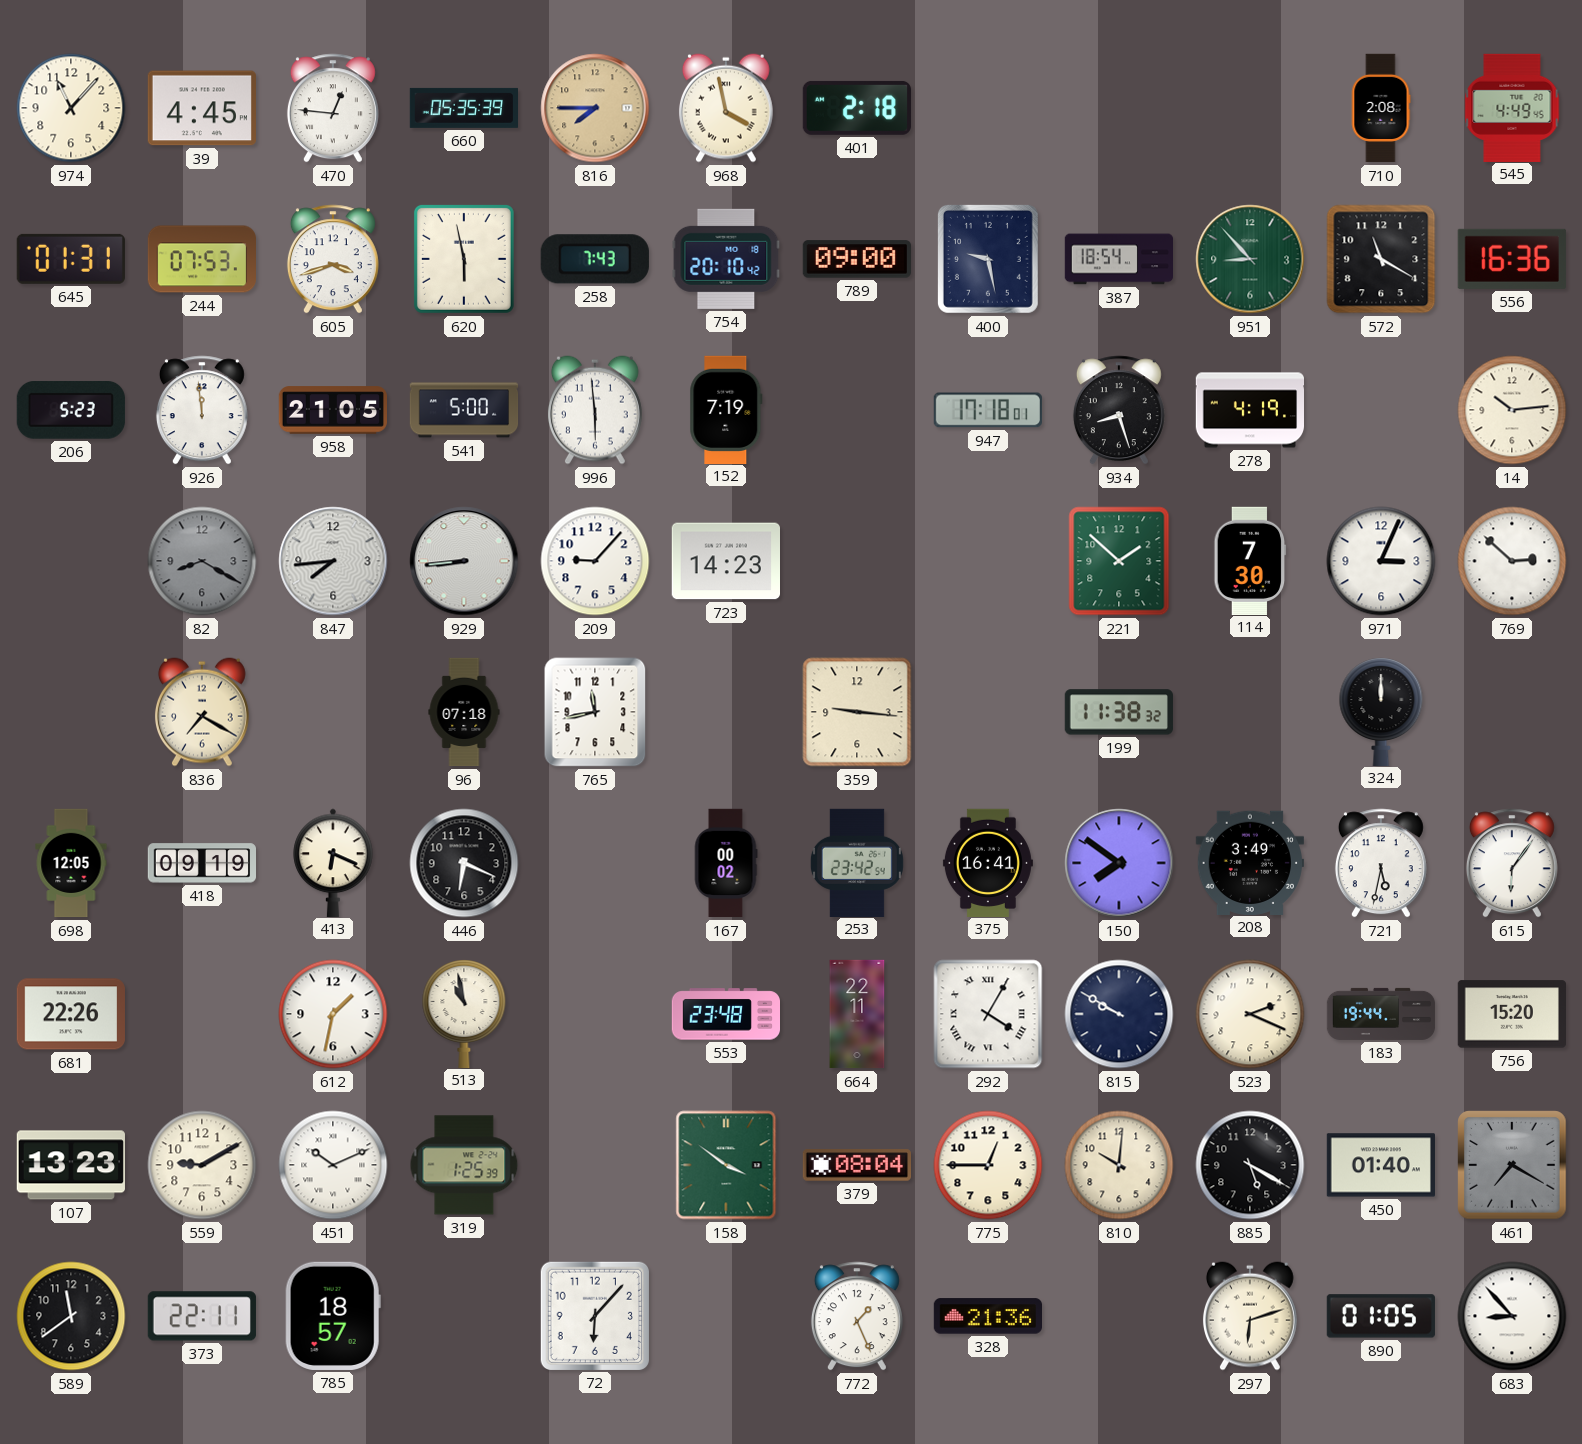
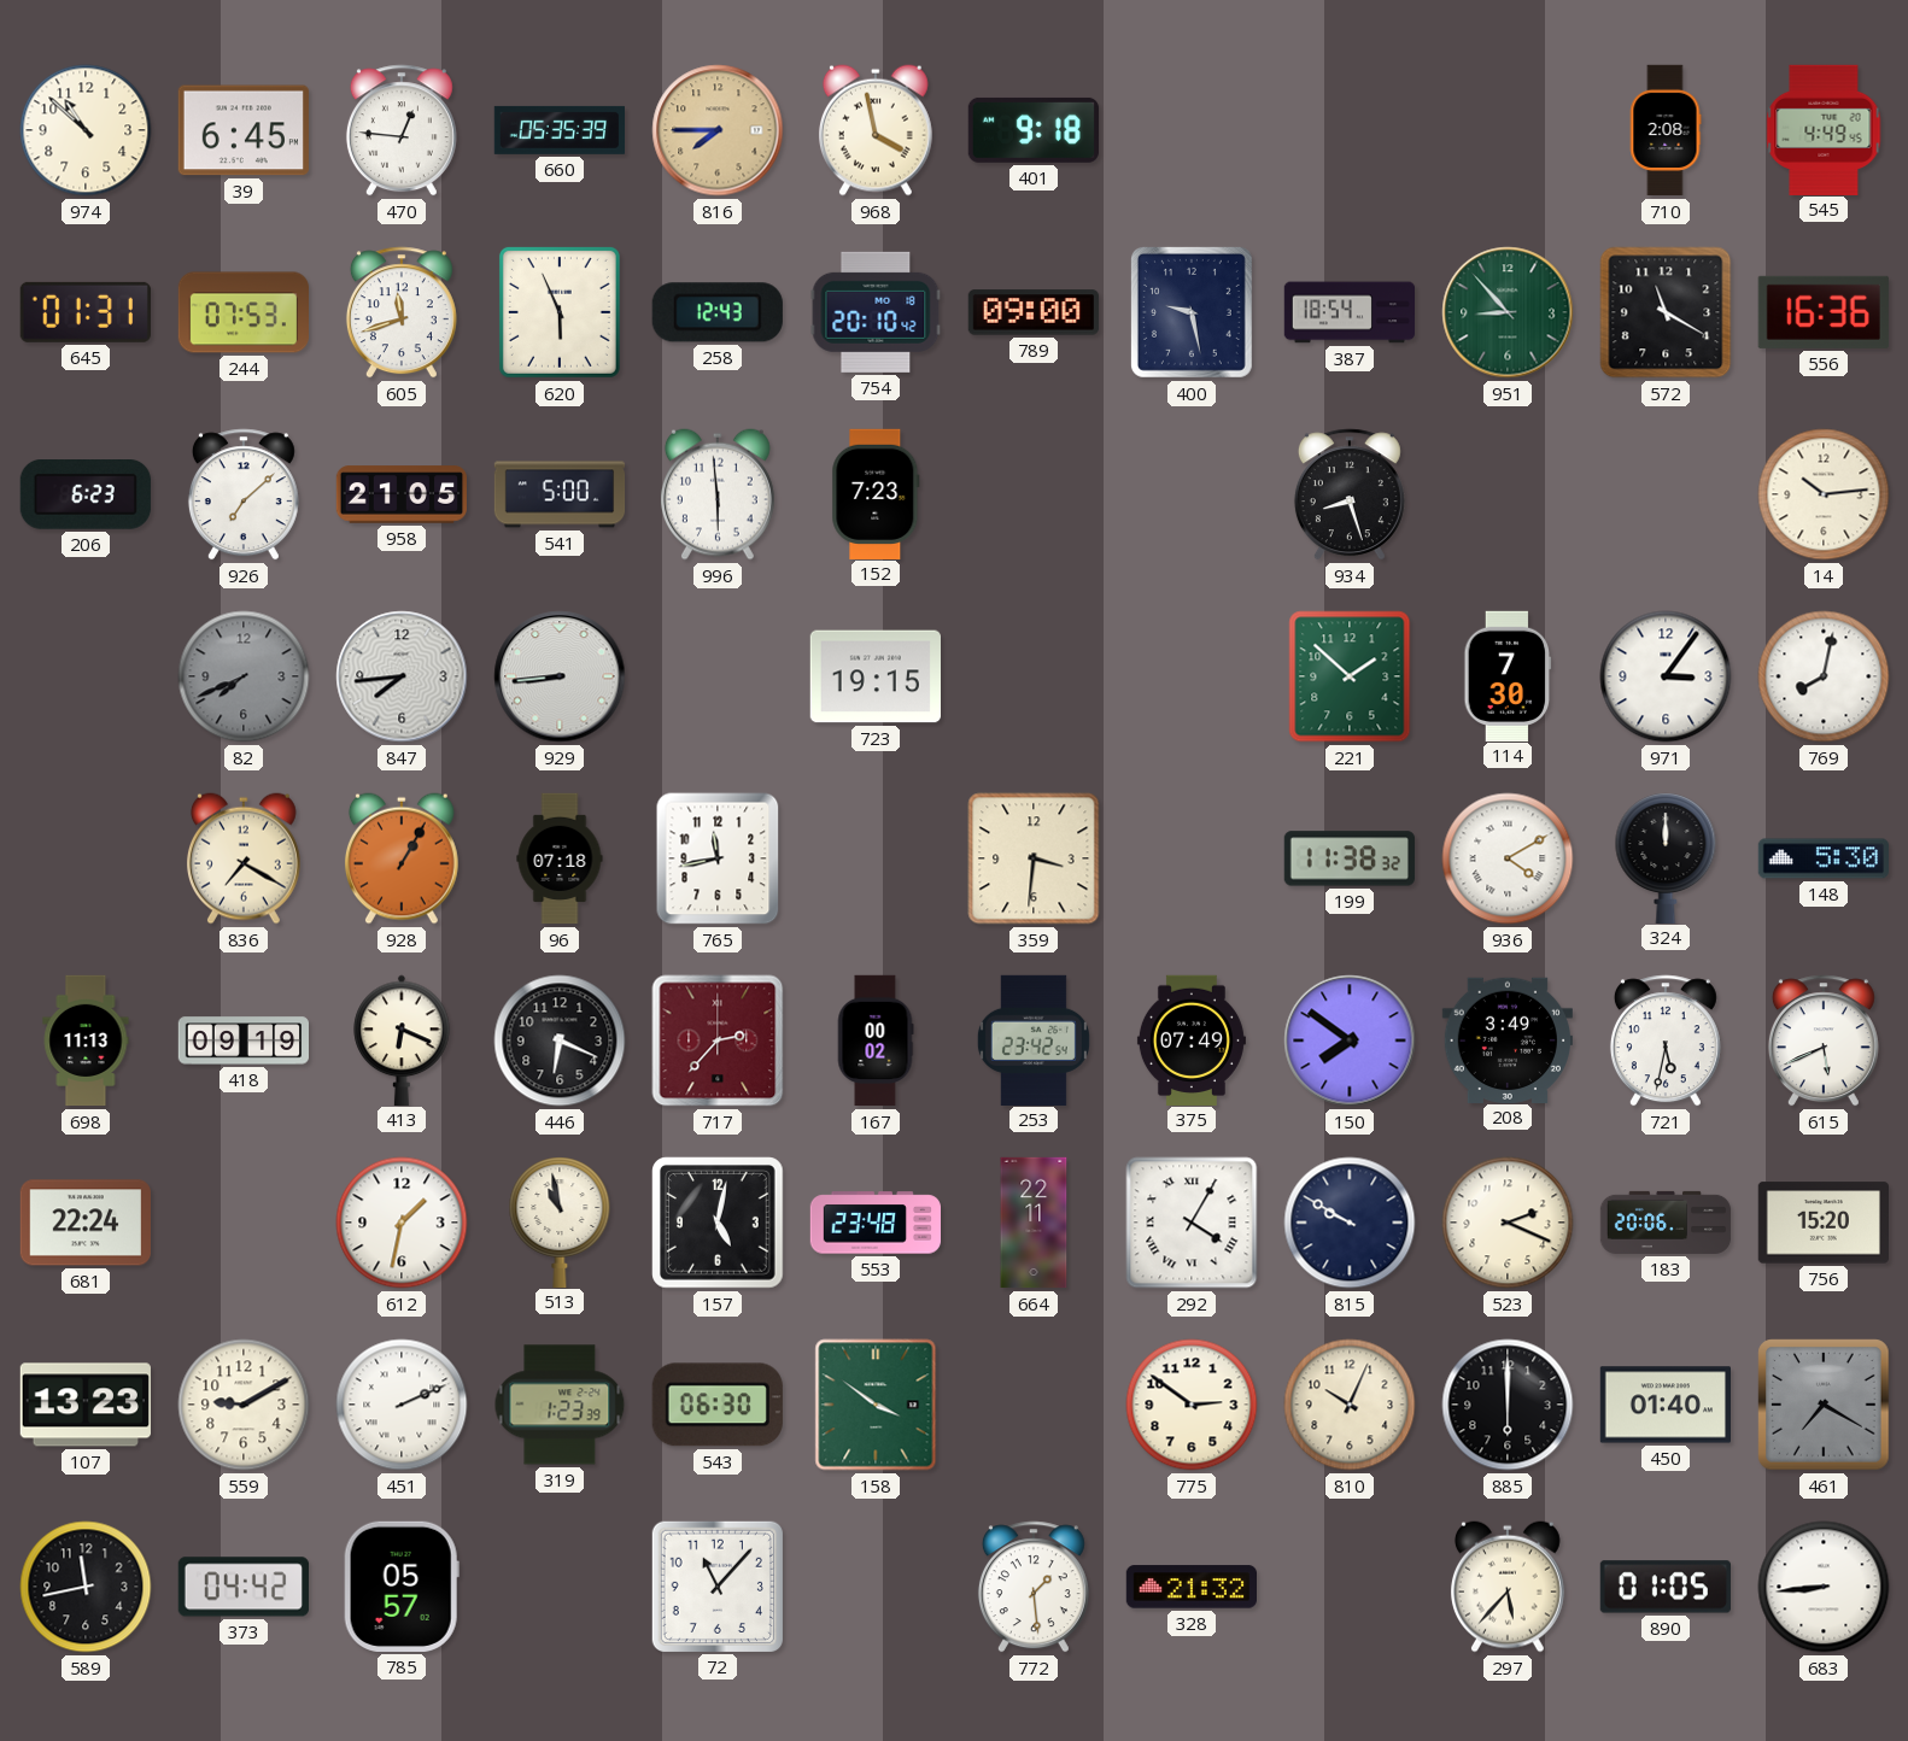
974: 11:07 -> 10:52 (86, 130)
39: 4:45 -> 6:45 (244, 130)
401: 2:18 -> 9:18 (1034, 130)
605: 3:42 -> 11:42 (402, 312)
620: 5:58 -> 5:56 (560, 312)
258: 7:43 -> 12:43 (718, 312)
206: 5:23 -> 6:23 (86, 496)
926: 11:59 -> 7:08 (244, 494)
152: 7:19 -> 7:23 (876, 493)
947: 17:18 -> none (988, 410)
278: 4:19 -> none (1249, 410)
82: 8:20 -> 7:41 (244, 676)
209: 9:07 -> none (595, 561)
723: 14:23 -> 19:15 (874, 676)
971: 3:04 -> 3:06 (1666, 676)
769: 2:52 -> 8:02 (1824, 676)
928: none -> 1:05 (402, 858)
359: 9:16 -> 3:31 (1034, 858)
936: none -> 4:10 (1508, 858)
148: none -> 5:30 (1822, 858)
698: 12:05 -> 11:13 (86, 1041)
717: none -> 2:37 (718, 1041)
375: 16:41 -> 07:49 (1192, 1039)
615: 6:06 -> 5:41 (1824, 1041)
681: 22:26 -> 22:24 (86, 1223)
157: none -> 5:02 (718, 1223)
183: 19:44 -> 20:06 (1666, 1223)
451: 10:11 -> 2:11 (402, 1405)
319: 1:25 -> 1:23 (560, 1405)
543: none -> 06:30 (718, 1405)
379: 08:04 -> none (856, 1165)
775: 12:45 -> 2:51 (1192, 1405)
810: 10:01 -> 10:04 (1350, 1405)
885: 5:20 -> 6:00 (1508, 1405)
589: 11:39 -> 11:43 (86, 1587)
373: 22:11 -> 04:42 (244, 1587)
785: 18:57 -> 05:57 (402, 1587)
72: 6:07 -> 11:07 (718, 1587)
772: 1:26 -> 1:29 (1034, 1587)
328: 21:36 -> 21:32 (1190, 1587)
297: 6:12 -> 5:37 (1508, 1587)
683: 8:53 -> 8:44 (1824, 1587)
